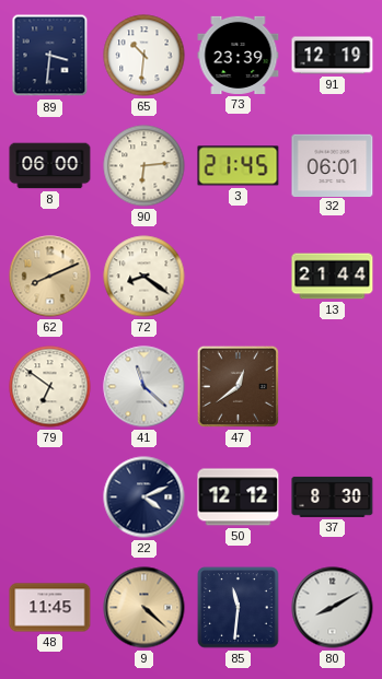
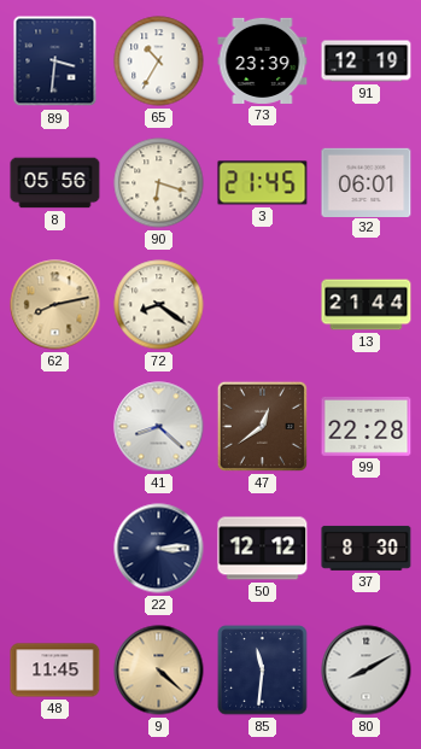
65: 10:31 -> 10:35 (159, 62)
8: 06:00 -> 05:56 (55, 183)
90: 6:14 -> 6:18 (159, 183)
62: 8:11 -> 8:13 (55, 305)
79: 6:51 -> none (50, 387)
41: 11:22 -> 8:22 (159, 427)
99: none -> 22:28 (367, 426)
22: 4:11 -> 3:14 (159, 549)
